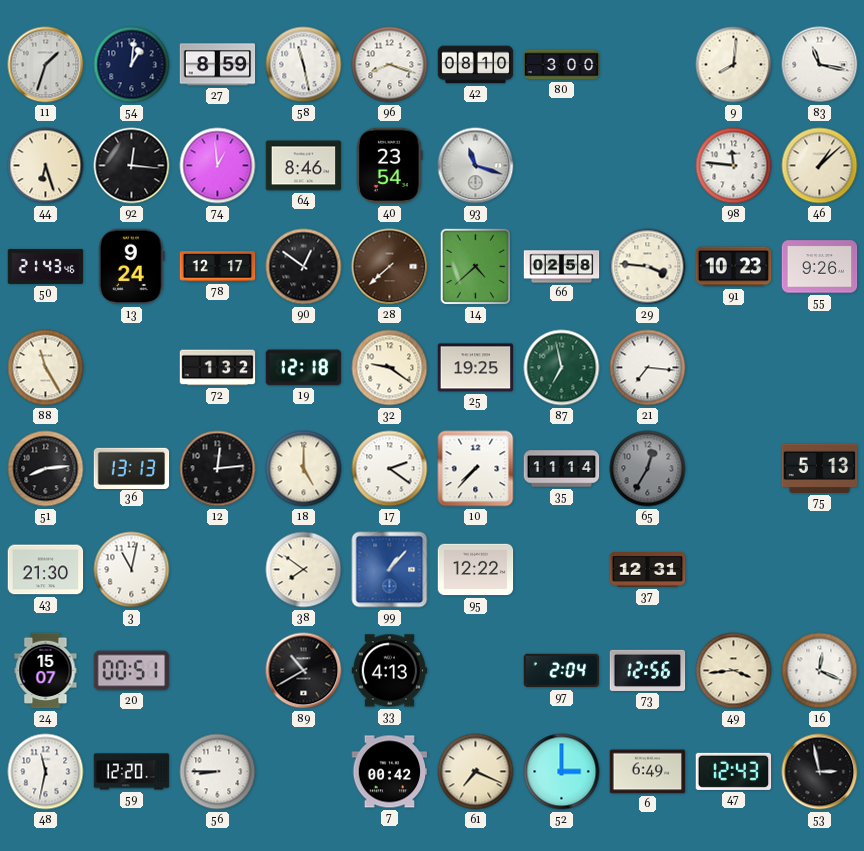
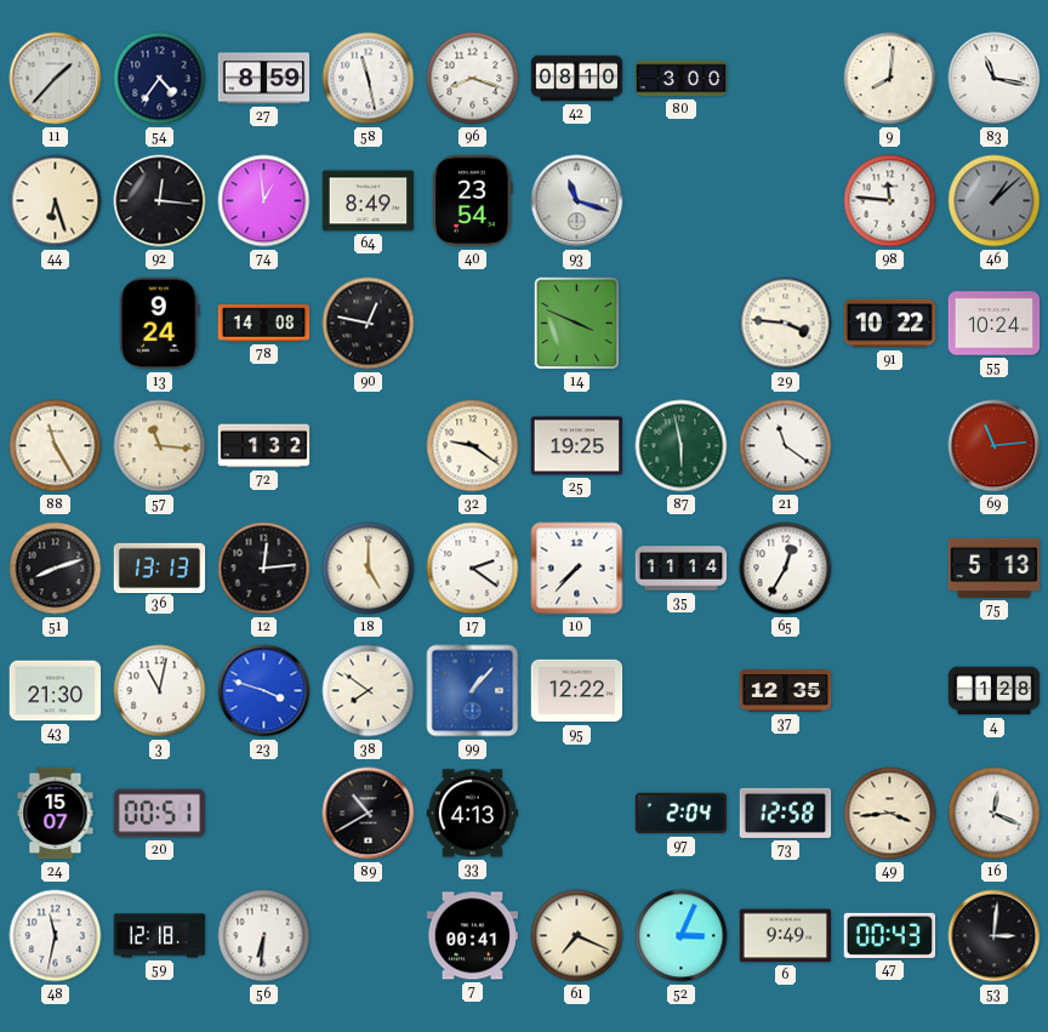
11: 1:33 -> 1:37 (56, 79)
54: 1:01 -> 4:36 (160, 79)
64: 8:46 -> 8:49 (369, 201)
46 dial: cream -> grey (995, 201)
50: 21:43 -> none (46, 266)
78: 12:17 -> 14:08 (264, 324)
90: 12:51 -> 12:47 (369, 324)
28: 7:38 -> none (390, 267)
14: 4:38 -> 3:49 (577, 324)
66: 02:58 -> none (562, 267)
91: 10:23 -> 10:22 (890, 324)
55: 9:26 -> 10:24 (995, 324)
57: none -> 11:16 (160, 446)
19: 12:18 -> none (304, 368)
87: 6:58 -> 5:58 (682, 446)
21: 7:16 -> 11:21 (786, 446)
69: none -> 11:14 (995, 446)
51: 8:14 -> 8:12 (56, 569)
65 dial: grey -> white (786, 569)
23: none -> 3:48 (264, 691)
37: 12:31 -> 12:35 (786, 691)
4: none -> 1:28 (995, 691)
73: 12:56 -> 12:58 (786, 813)
59: 12:20 -> 12:18 (160, 936)
56: 8:45 -> 6:31 (264, 936)
7: 00:42 -> 00:41 (473, 936)
52: 3:00 -> 3:04 (682, 936)
6: 6:49 -> 9:49 (786, 936)
47: 12:43 -> 00:43 (890, 935)
53: 2:58 -> 3:01 (995, 936)
